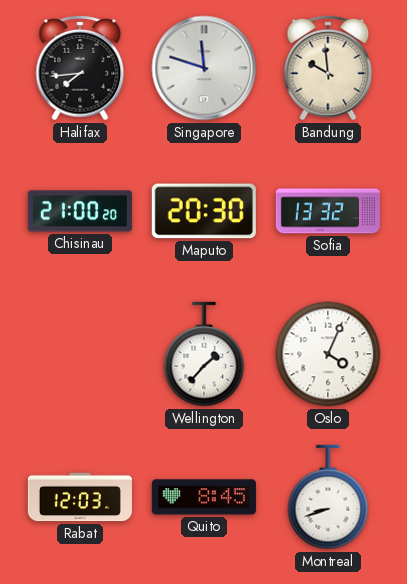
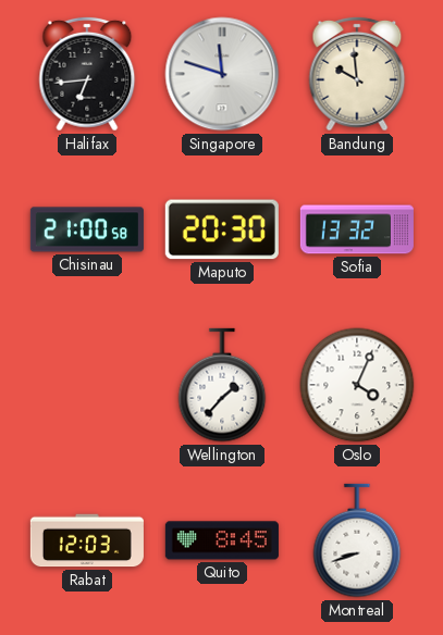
Halifax: 7:44 -> 6:44 (87, 74)
Chisinau: 21:00:20 -> 21:00:58 (87, 229)
